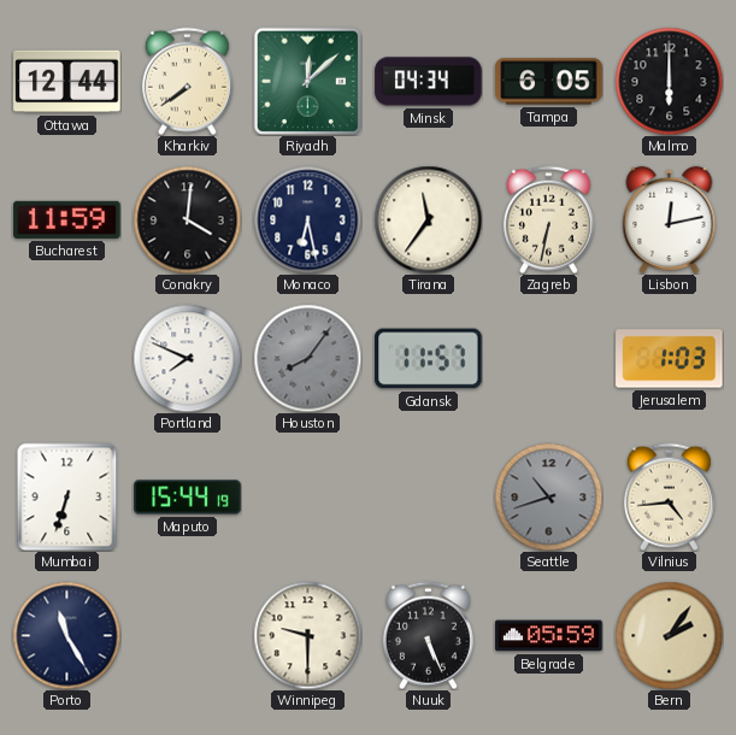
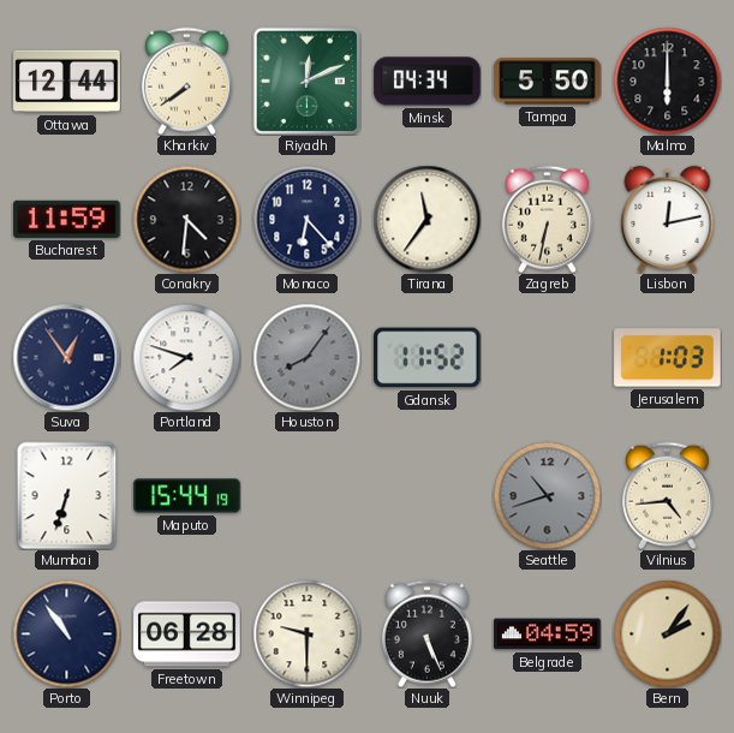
Riyadh: 12:08 -> 12:11 (306, 81)
Tampa: 6:05 -> 5:50 (548, 82)
Conakry: 4:01 -> 4:31 (186, 219)
Monaco: 6:28 -> 6:23 (306, 219)
Suva: none -> 12:54 (66, 357)
Portland: 7:49 -> 7:48 (186, 357)
Gdansk: 11:57 -> 11:52 (428, 358)
Porto: 11:25 -> 10:54 (66, 633)
Freetown: none -> 06:28 (187, 634)
Belgrade: 05:59 -> 04:59 (548, 634)
